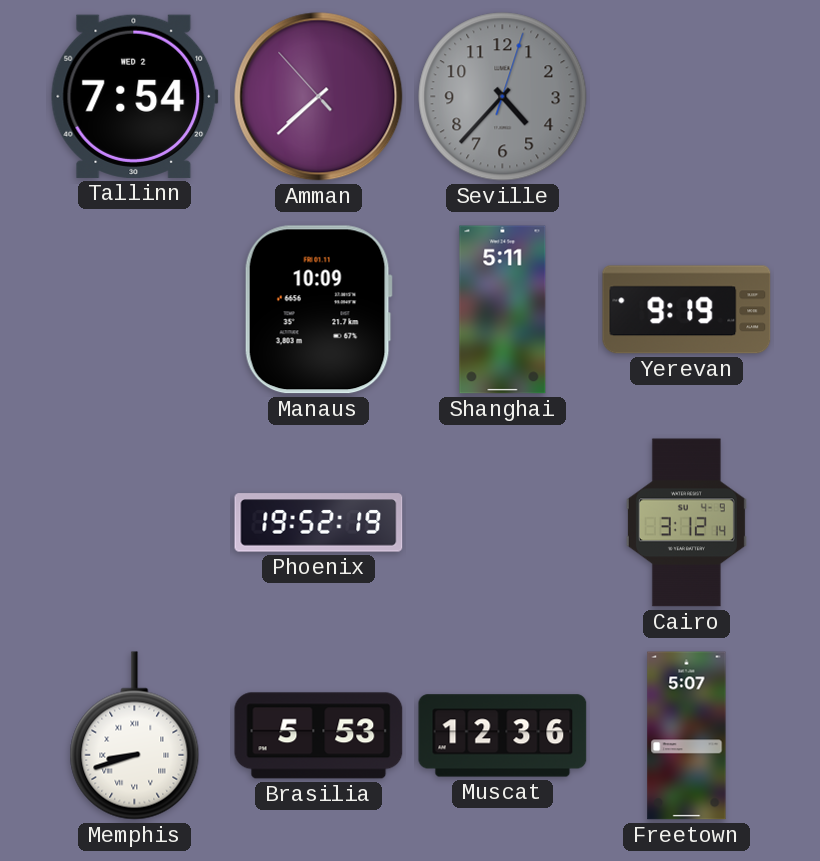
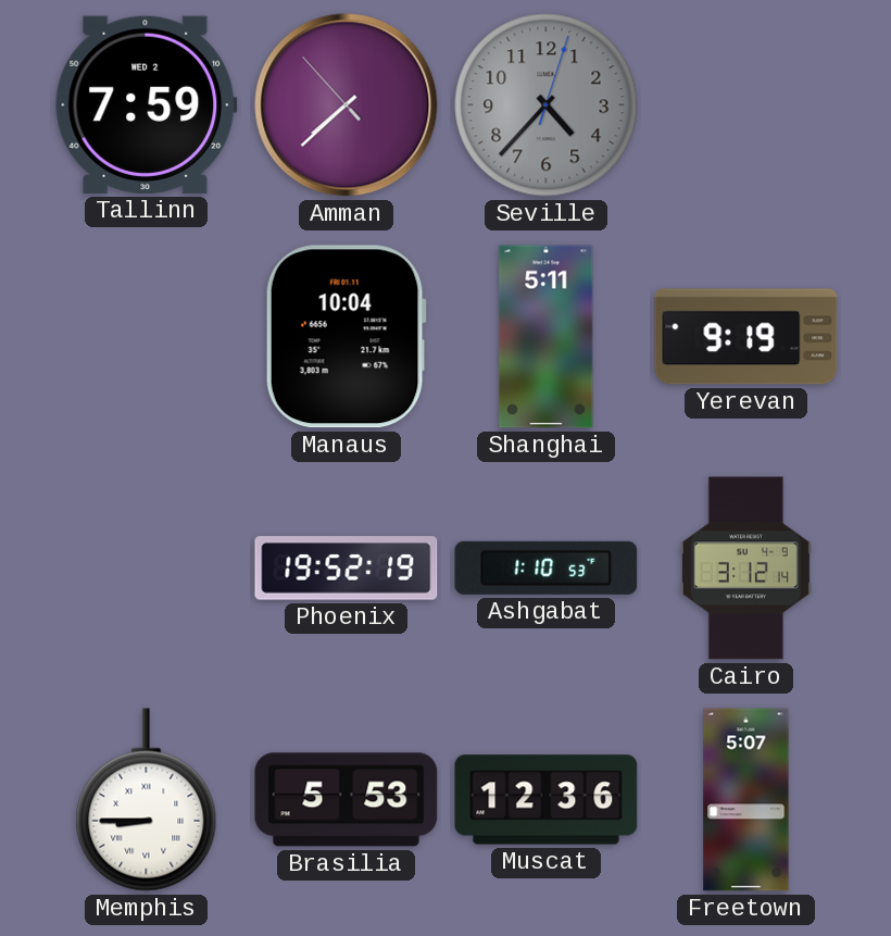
Tallinn: 7:54 -> 7:59 (147, 104)
Manaus: 10:09 -> 10:04 (346, 337)
Ashgabat: none -> 1:10 (547, 567)
Memphis: 8:42 -> 8:45 (147, 800)
